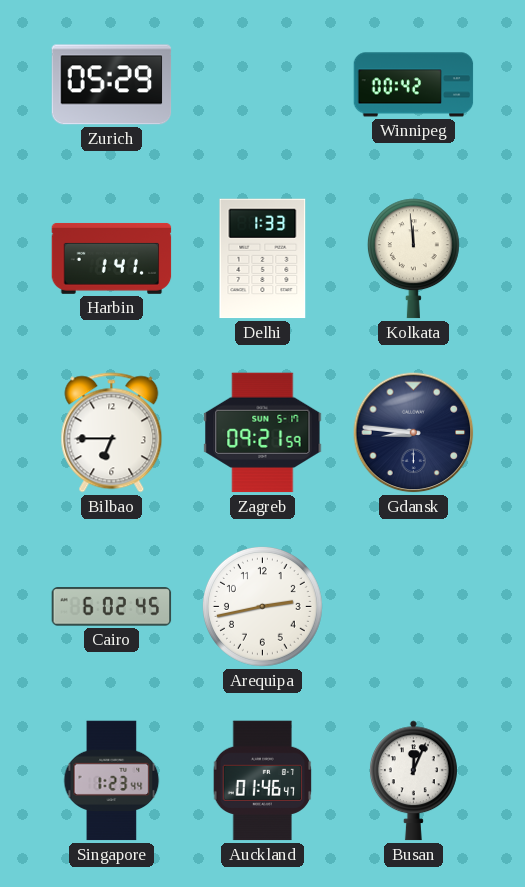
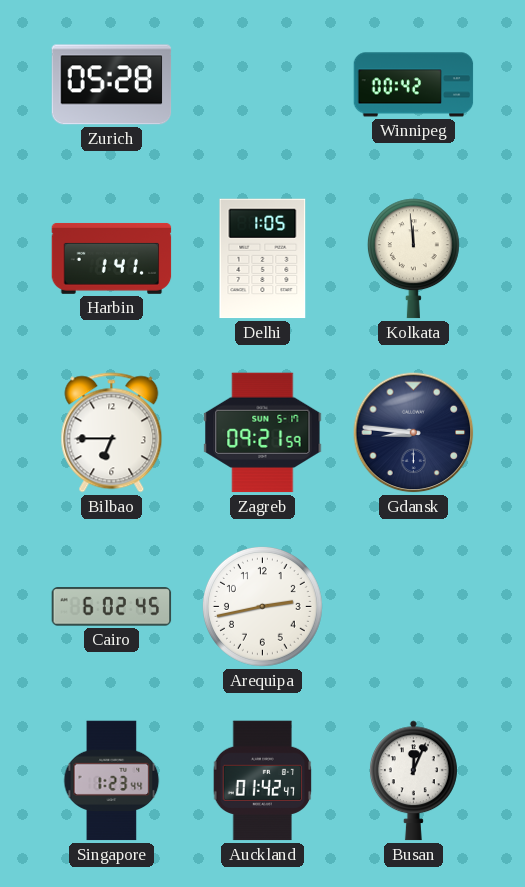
Zurich: 05:29 -> 05:28 (112, 85)
Delhi: 1:33 -> 1:05 (263, 259)
Auckland: 01:46 -> 01:42 (263, 781)
